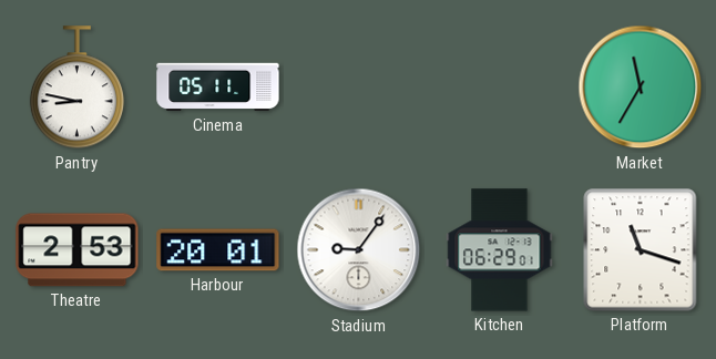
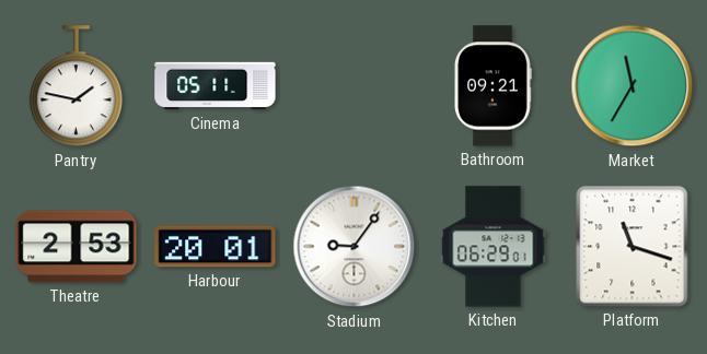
Pantry: 8:47 -> 1:47 (76, 86)
Bathroom: none -> 09:21 (492, 86)
